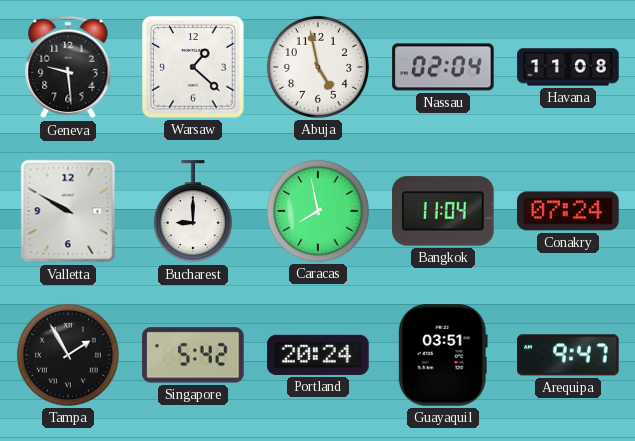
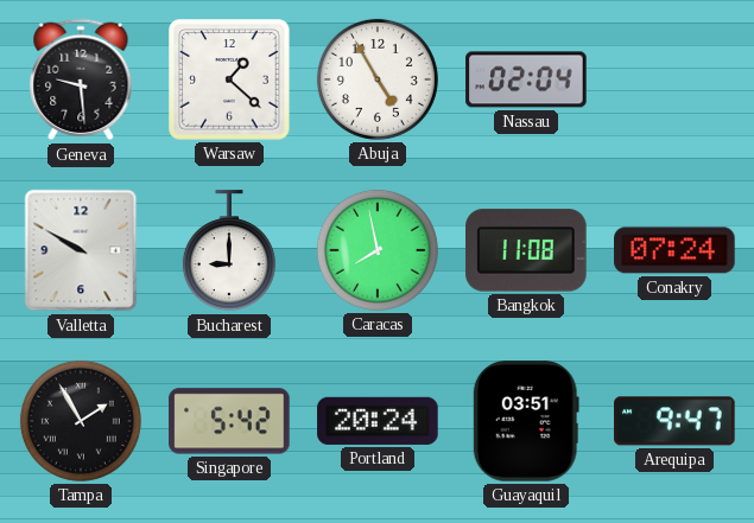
Abuja: 4:58 -> 4:55 (378, 79)
Havana: 11:08 -> none (568, 67)
Bangkok: 11:04 -> 11:08 (526, 250)
